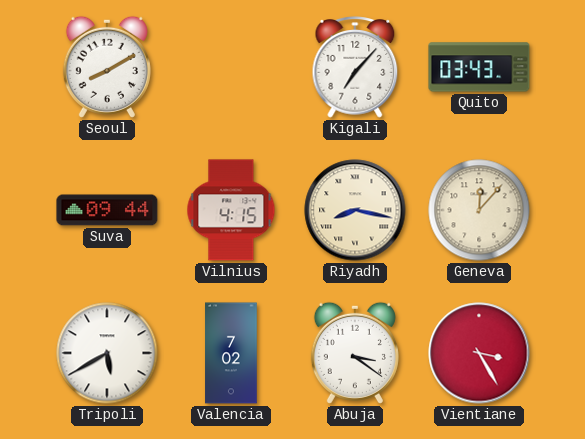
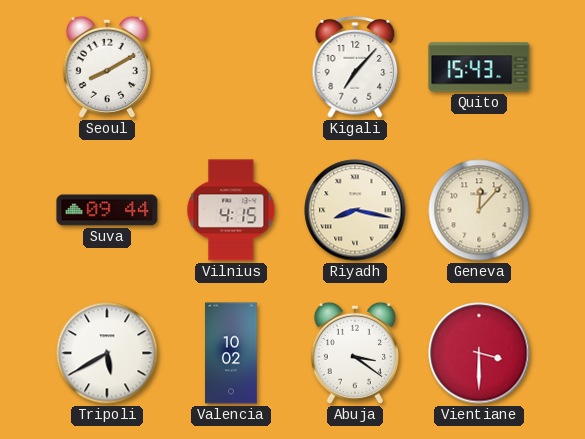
Quito: 03:43 -> 15:43 (479, 67)
Valencia: 7:02 -> 10:02 (231, 353)
Vientiane: 3:25 -> 3:30 (479, 353)
